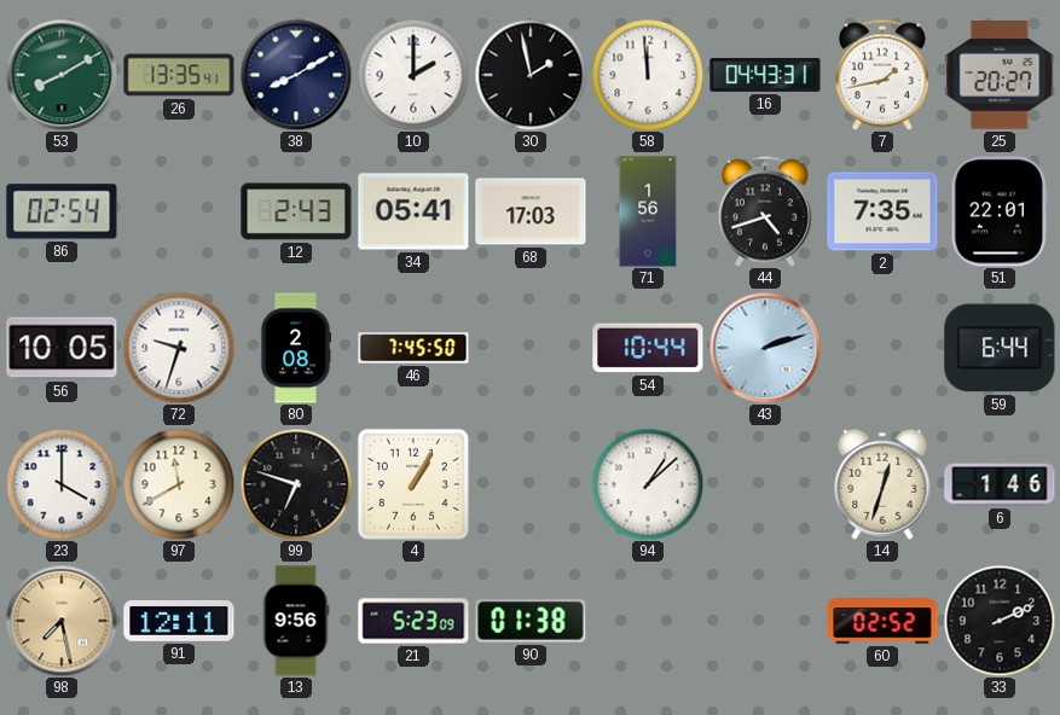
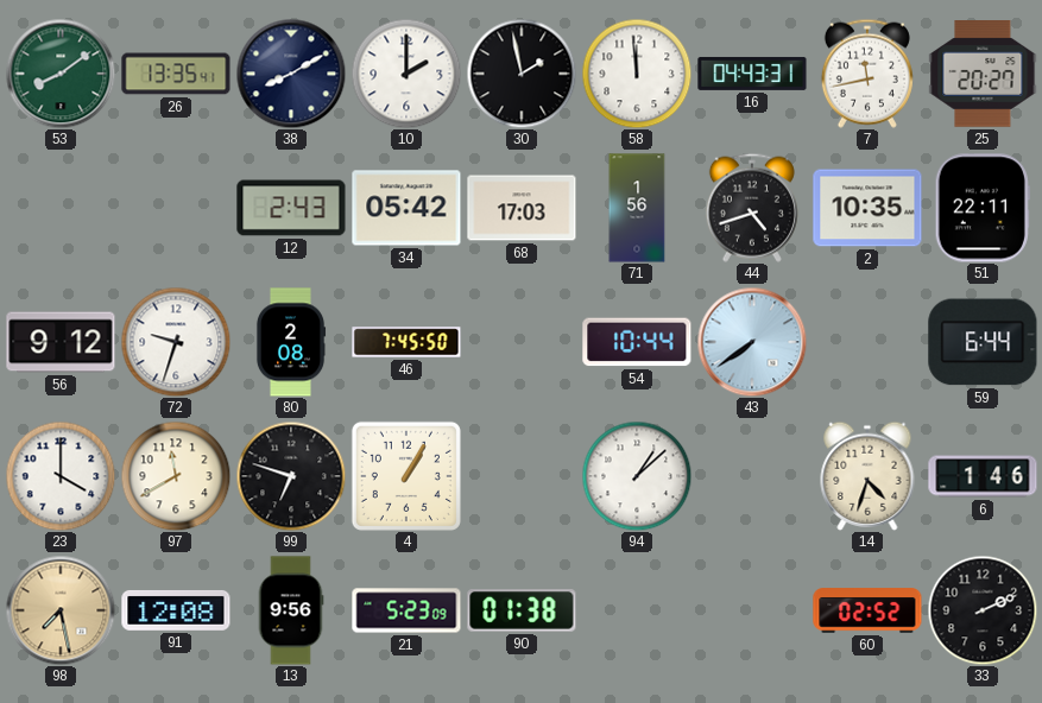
53: 8:10 -> 8:09 (61, 74)
7: 1:43 -> 11:43 (867, 74)
86: 02:54 -> none (62, 211)
34: 05:41 -> 05:42 (406, 208)
2: 7:35 -> 10:35 (867, 208)
51: 22:01 -> 22:11 (983, 208)
56: 10:05 -> 9:12 (61, 342)
43: 2:12 -> 7:39 (752, 342)
14: 12:33 -> 4:33 (867, 476)
91: 12:11 -> 12:08 (176, 610)
